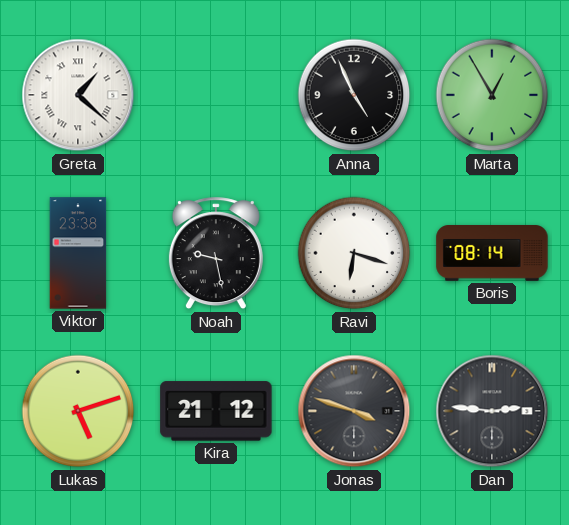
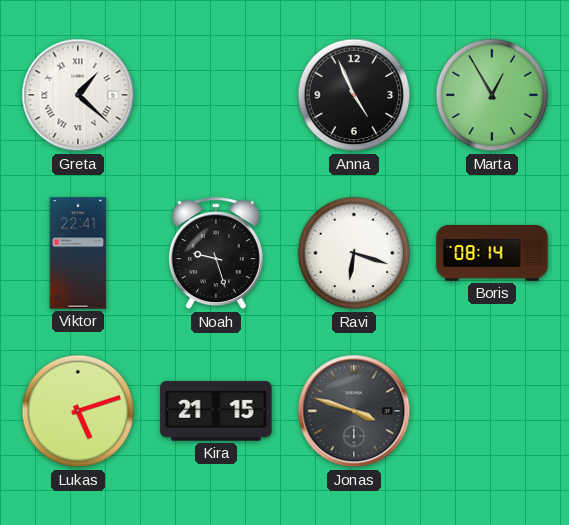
Viktor: 23:38 -> 22:41 (78, 253)
Noah: 9:28 -> 9:27 (216, 254)
Kira: 21:12 -> 21:15 (216, 411)
Dan: 2:46 -> none (492, 411)
